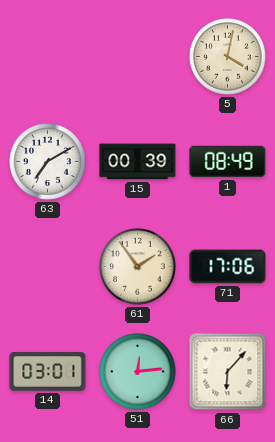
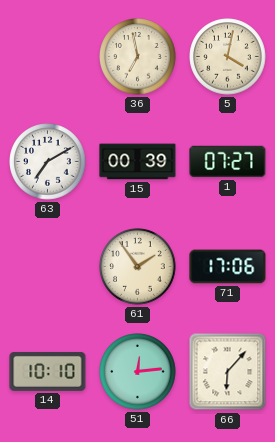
36: none -> 6:58 (138, 57)
1: 08:49 -> 07:27 (228, 162)
14: 03:01 -> 10:10 (48, 372)
